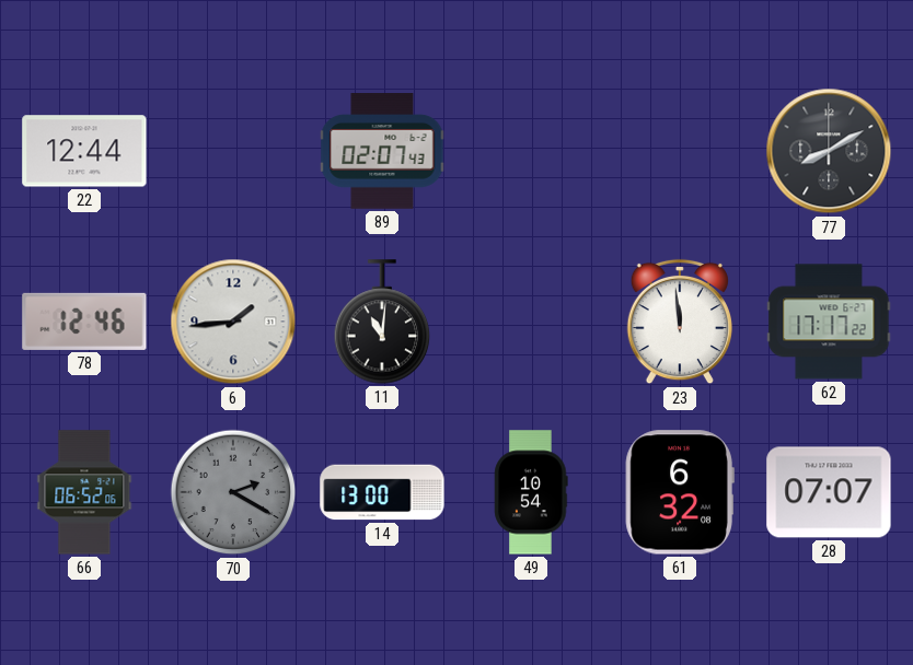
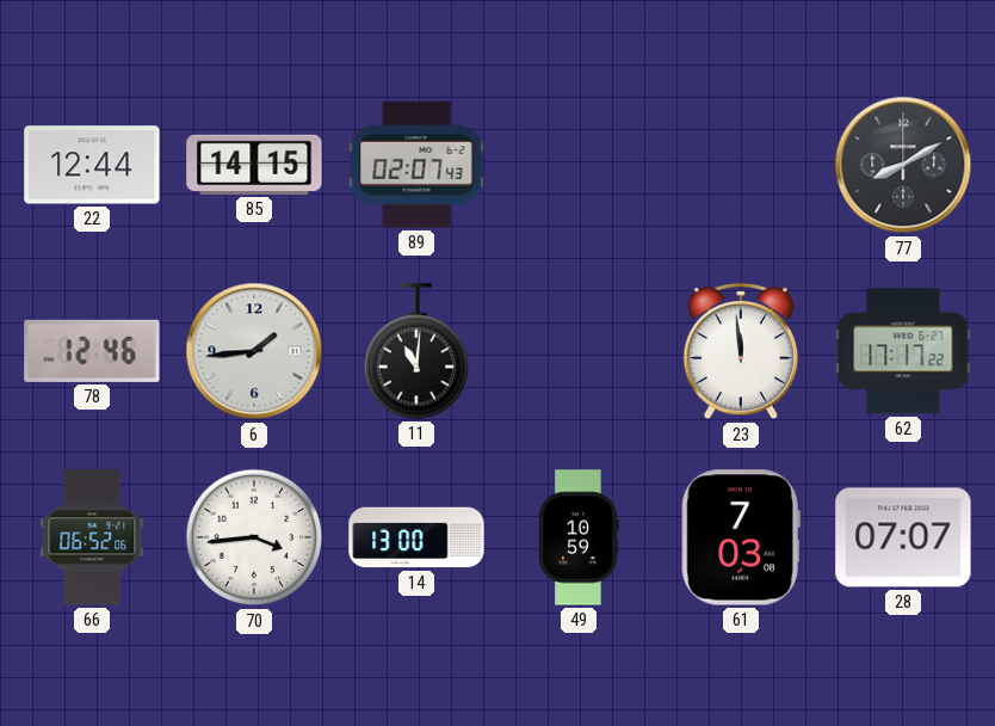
85: none -> 14:15 (254, 165)
70: 2:20 -> 3:44 (254, 537)
70 dial: grey -> white (254, 537)
49: 10:54 -> 10:59 (579, 537)
61: 6:32 -> 7:03 (741, 537)
